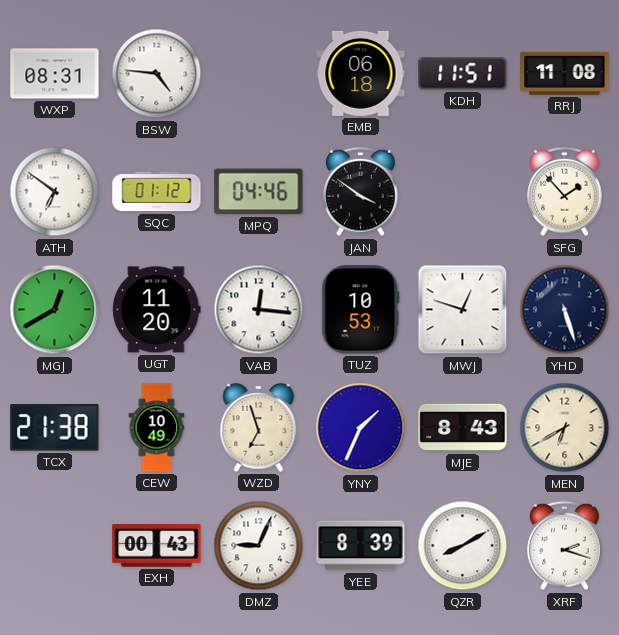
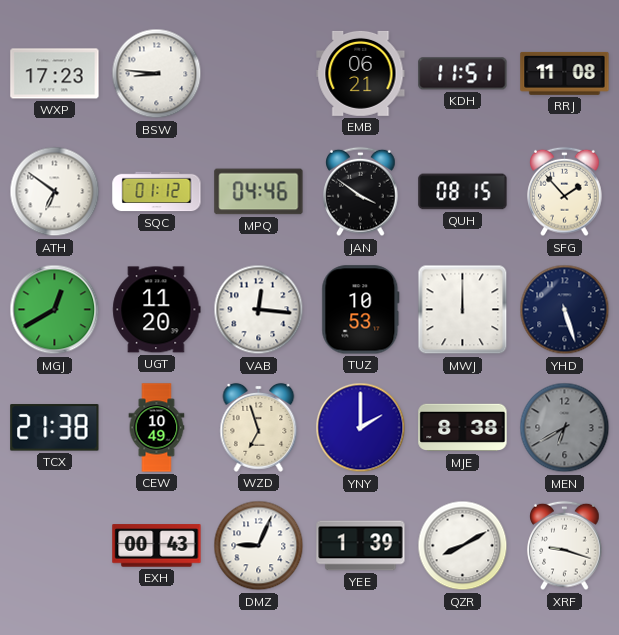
WXP: 08:31 -> 17:23 (55, 74)
BSW: 4:46 -> 8:46 (157, 74)
EMB: 06:18 -> 06:21 (361, 73)
QUH: none -> 08:15 (463, 192)
MWJ: 12:48 -> 12:00 (463, 310)
YNY: 1:34 -> 2:00 (361, 428)
MJE: 8:43 -> 8:38 (463, 428)
MEN dial: cream -> grey (565, 428)
YEE: 8:39 -> 1:39 (361, 546)
XRF: 2:18 -> 9:18 (565, 546)
